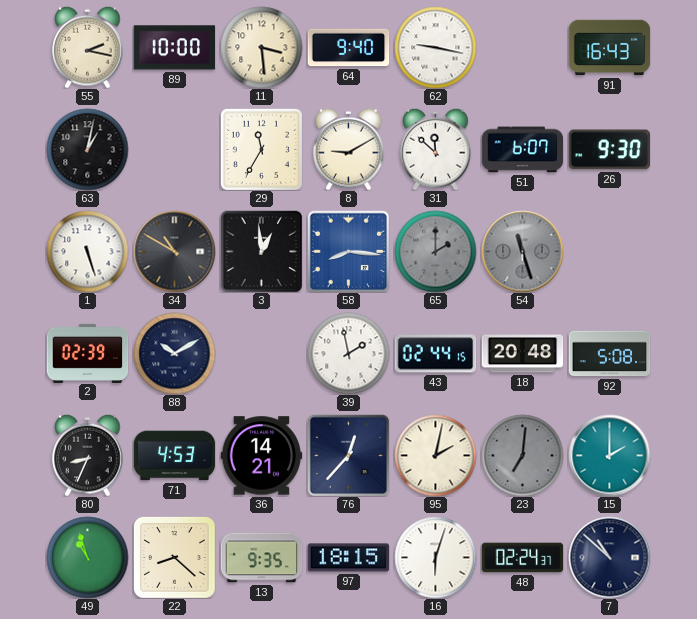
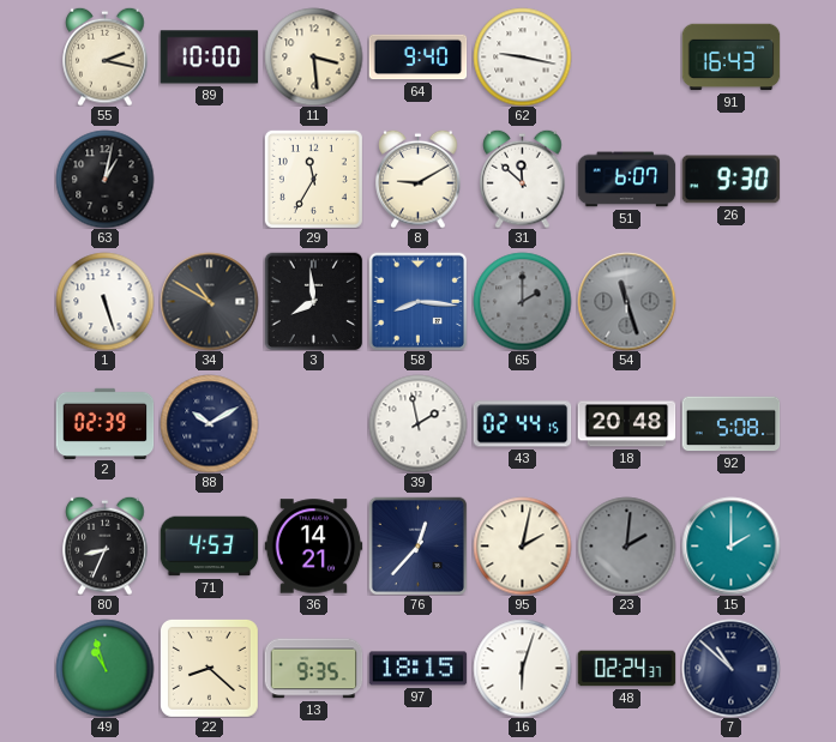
3: 12:59 -> 7:59 (313, 301)
23: 7:01 -> 2:01 (626, 545)
